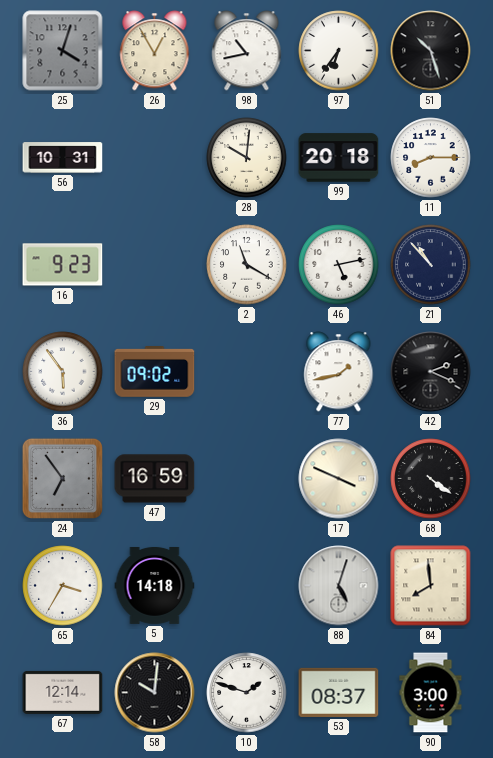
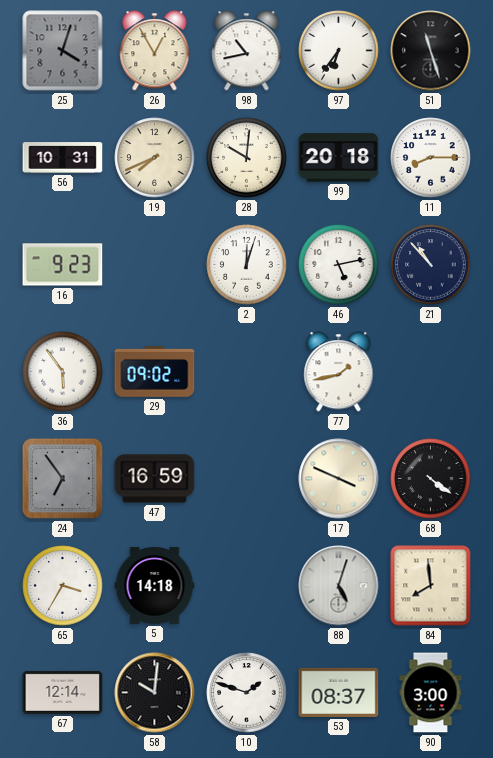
51: 10:27 -> 11:27 (431, 51)
19: none -> 7:41 (155, 158)
2: 11:20 -> 12:03 (247, 265)
42: 2:19 -> none (431, 372)
